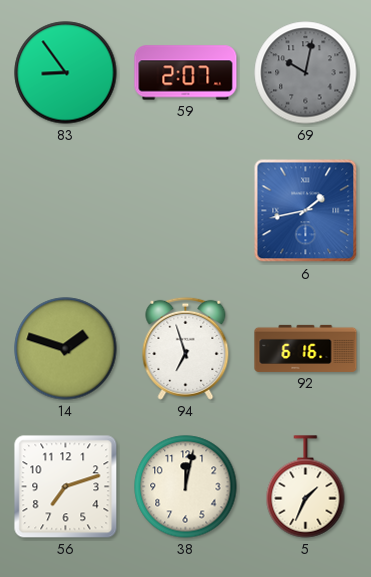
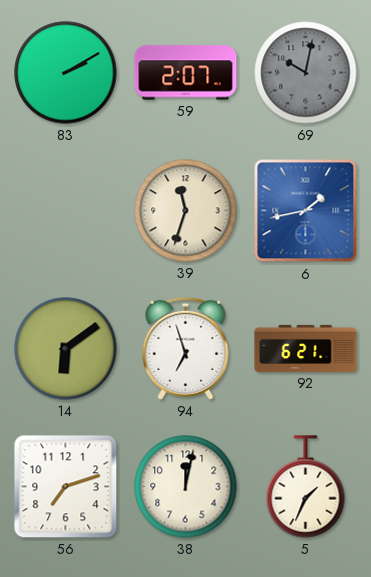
83: 8:54 -> 2:10 (66, 73)
39: none -> 11:33 (186, 211)
14: 1:48 -> 6:09 (66, 349)
92: 6:16 -> 6:21 (306, 348)
